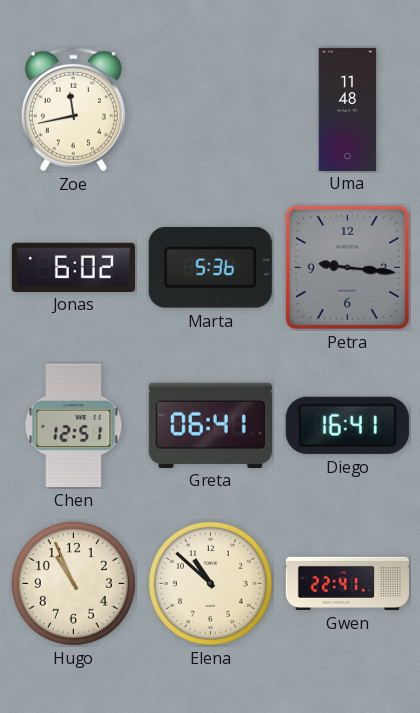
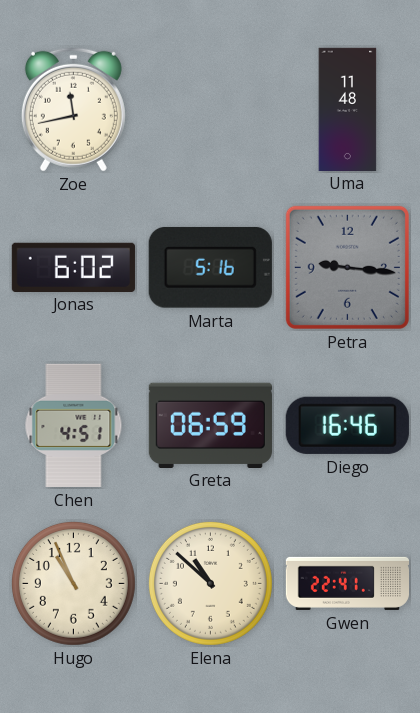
Marta: 5:36 -> 5:16 (210, 267)
Chen: 12:51 -> 4:51 (74, 425)
Greta: 06:41 -> 06:59 (210, 425)
Diego: 16:41 -> 16:46 (347, 425)
